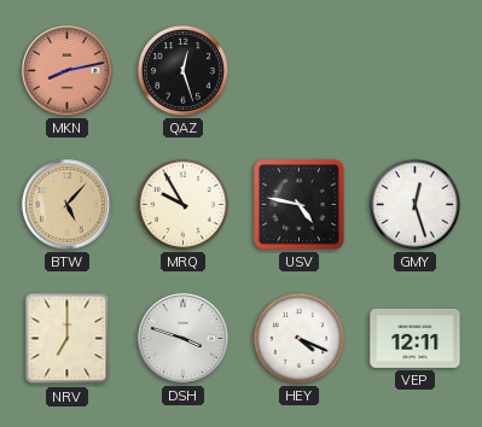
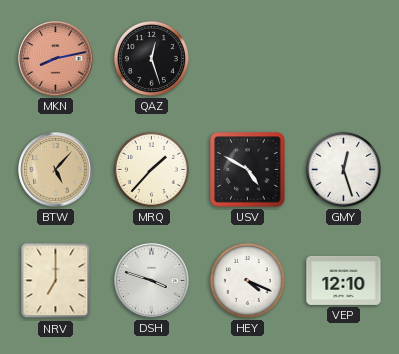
MRQ: 9:55 -> 1:37 (151, 169)
USV: 4:47 -> 4:50 (248, 170)
VEP: 12:11 -> 12:10 (344, 280)
